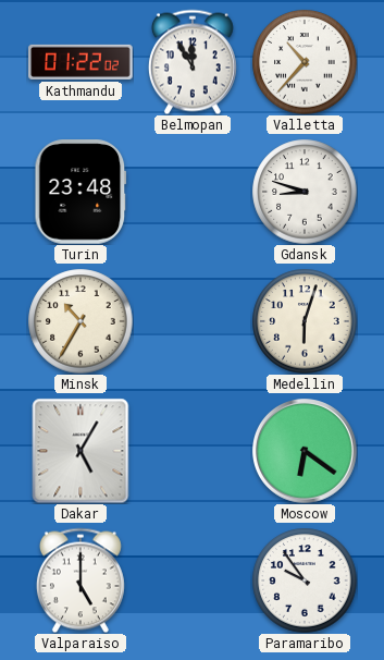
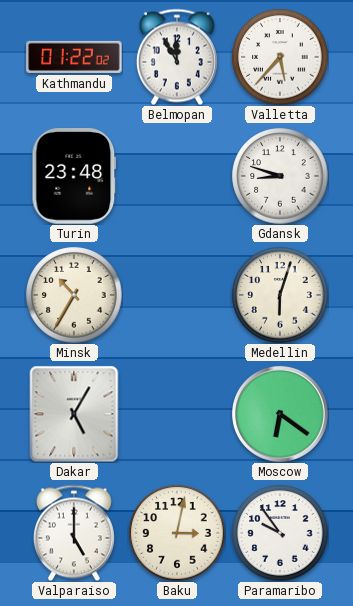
Valletta: 10:37 -> 5:37 (280, 57)
Baku: none -> 3:02 (177, 533)
